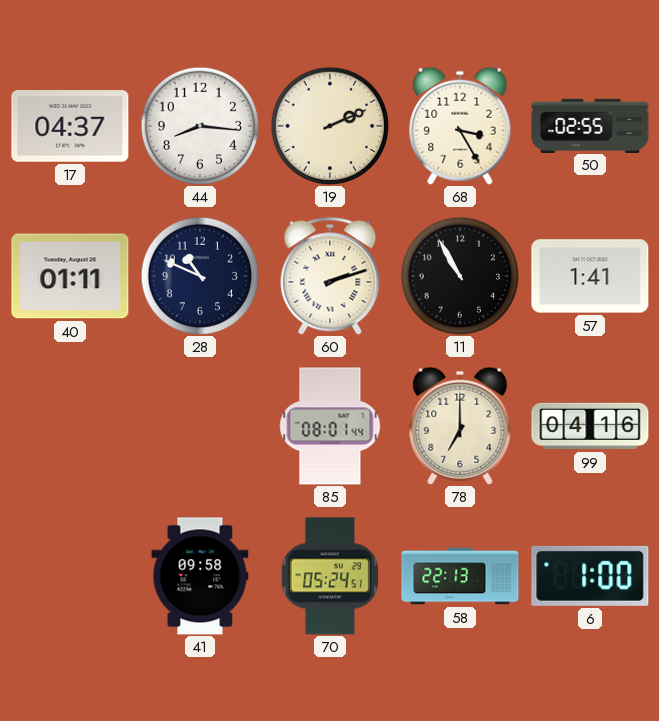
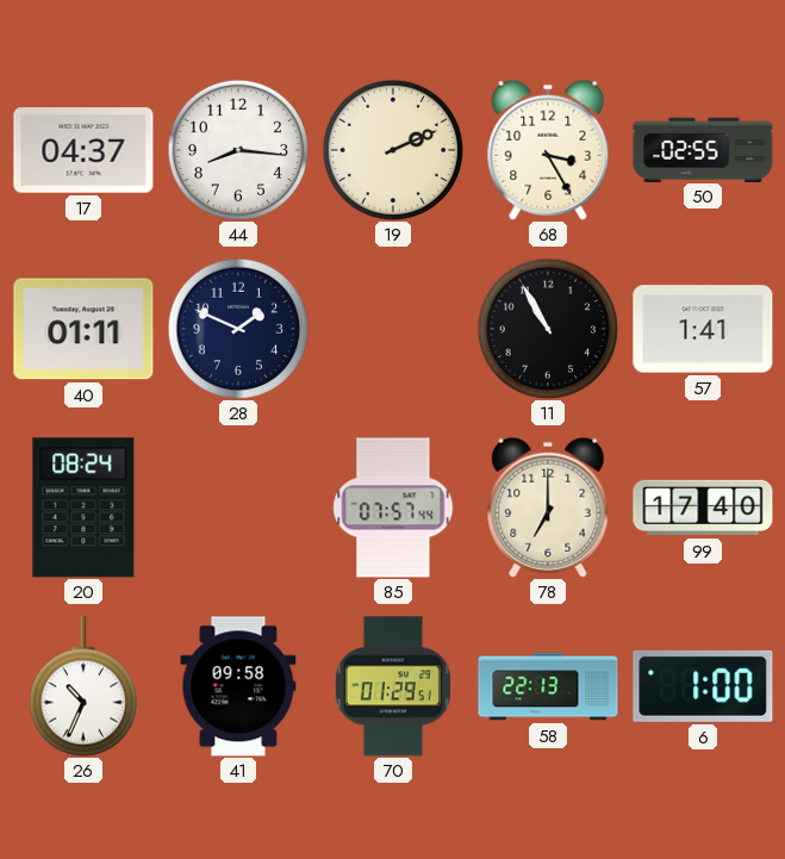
28: 10:49 -> 1:49 (238, 329)
60: 2:12 -> none (330, 276)
20: none -> 08:24 (83, 508)
85: 08:01 -> 07:57 (393, 508)
99: 04:16 -> 17:40 (703, 508)
26: none -> 10:34 (82, 686)
70: 05:24 -> 01:29 (393, 686)
